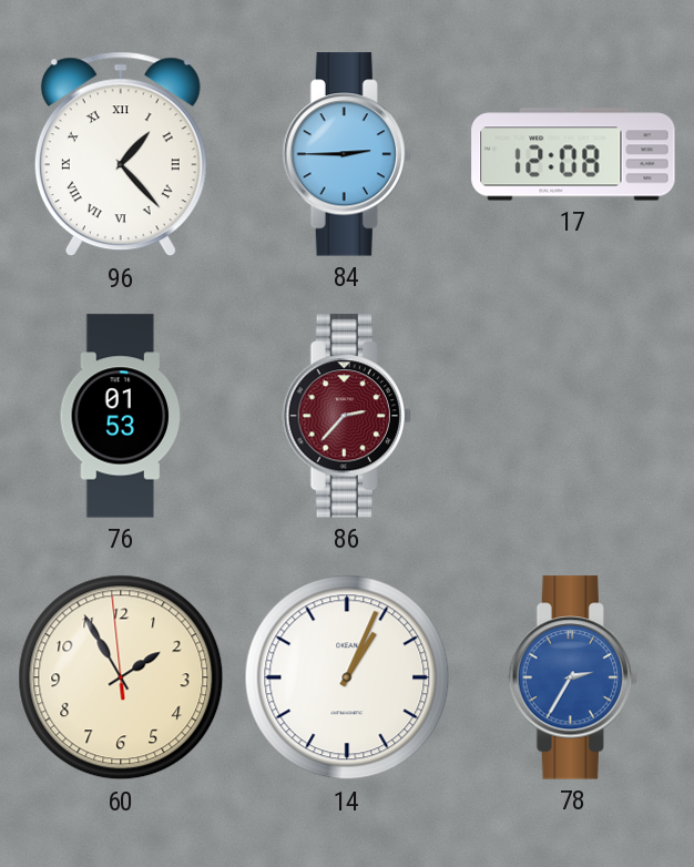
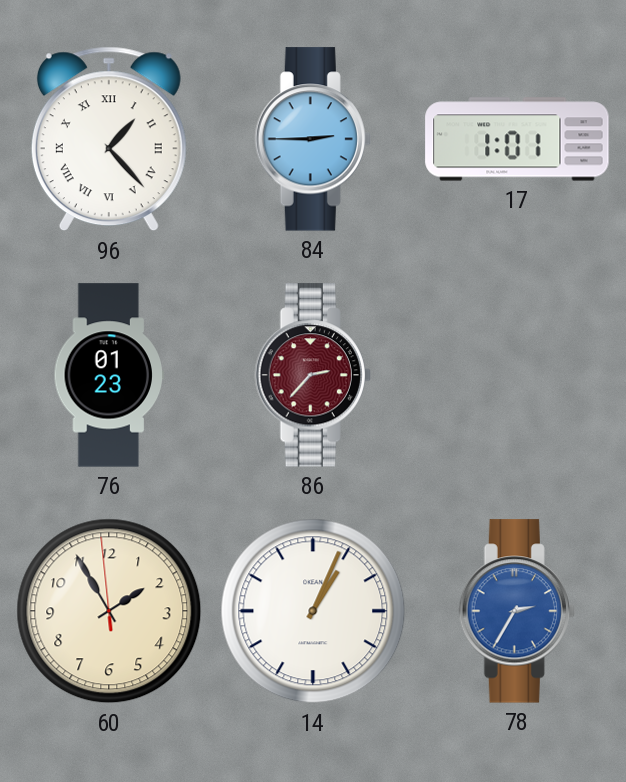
17: 12:08 -> 1:01 (517, 139)
76: 01:53 -> 01:23 (109, 375)
